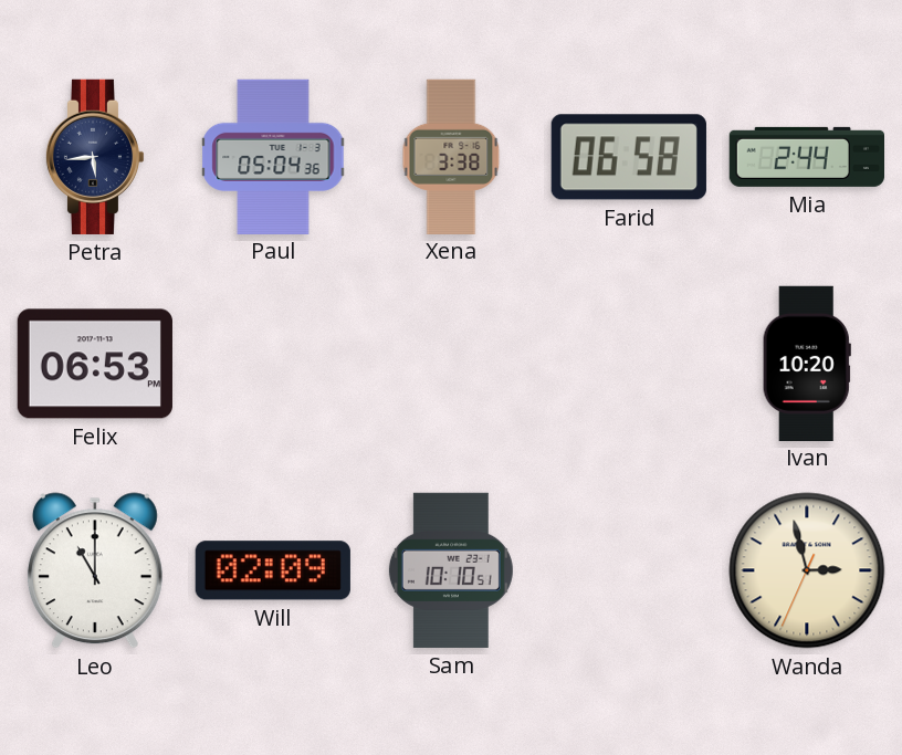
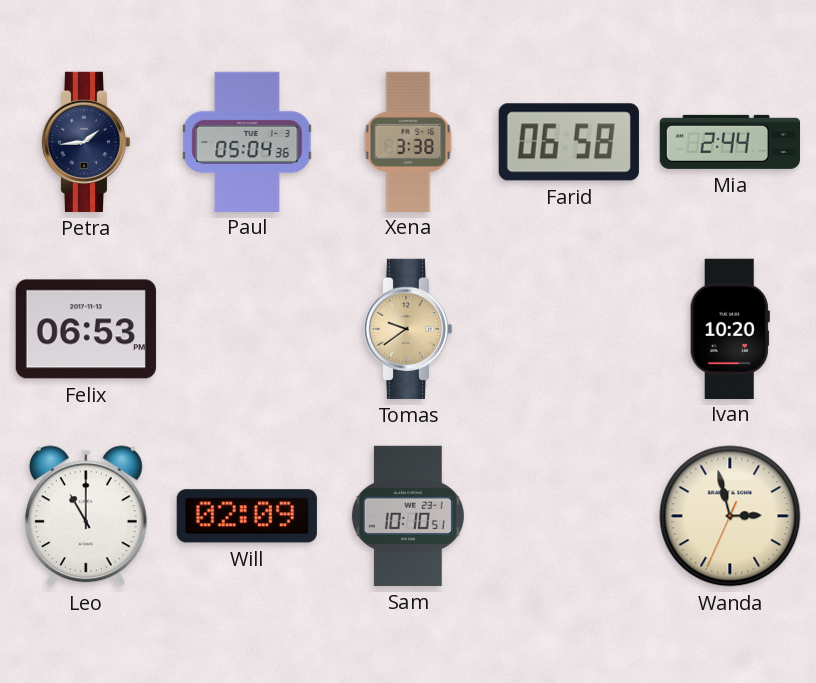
Petra: 5:44 -> 1:44 (86, 142)
Tomas: none -> 9:39 (408, 329)
